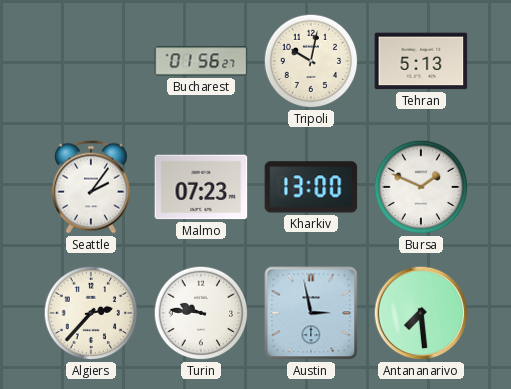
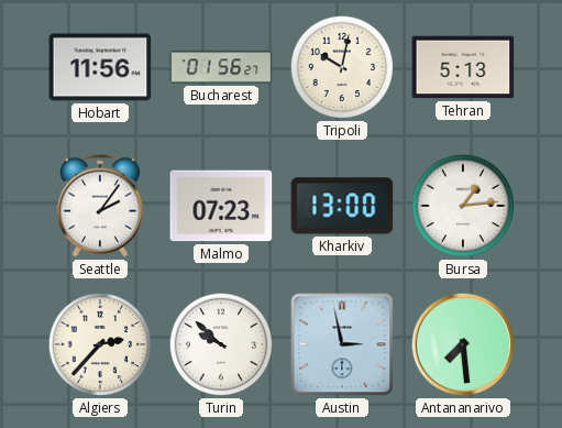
Hobart: none -> 11:56 (100, 67)
Bursa: 1:49 -> 1:14 (463, 206)
Turin: 9:46 -> 9:52 (221, 344)
